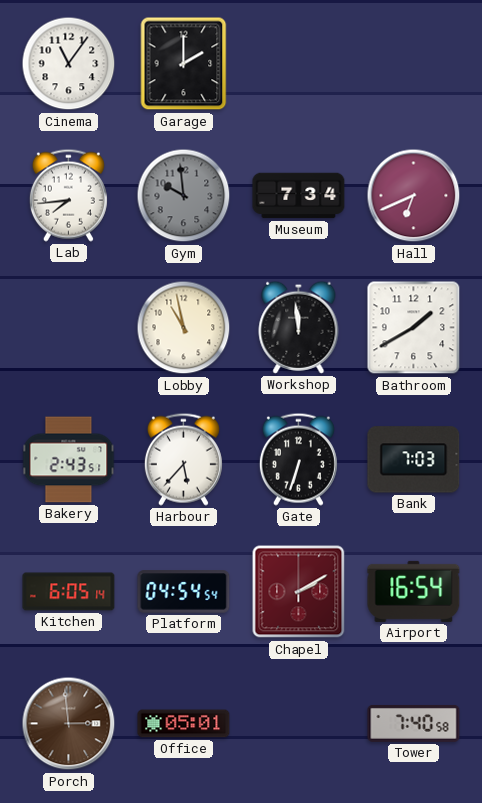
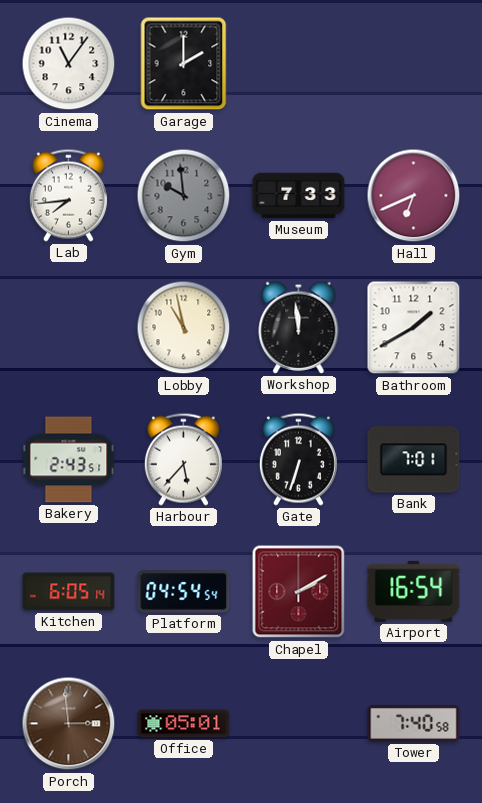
Museum: 7:34 -> 7:33 (299, 196)
Bank: 7:03 -> 7:01 (414, 460)
